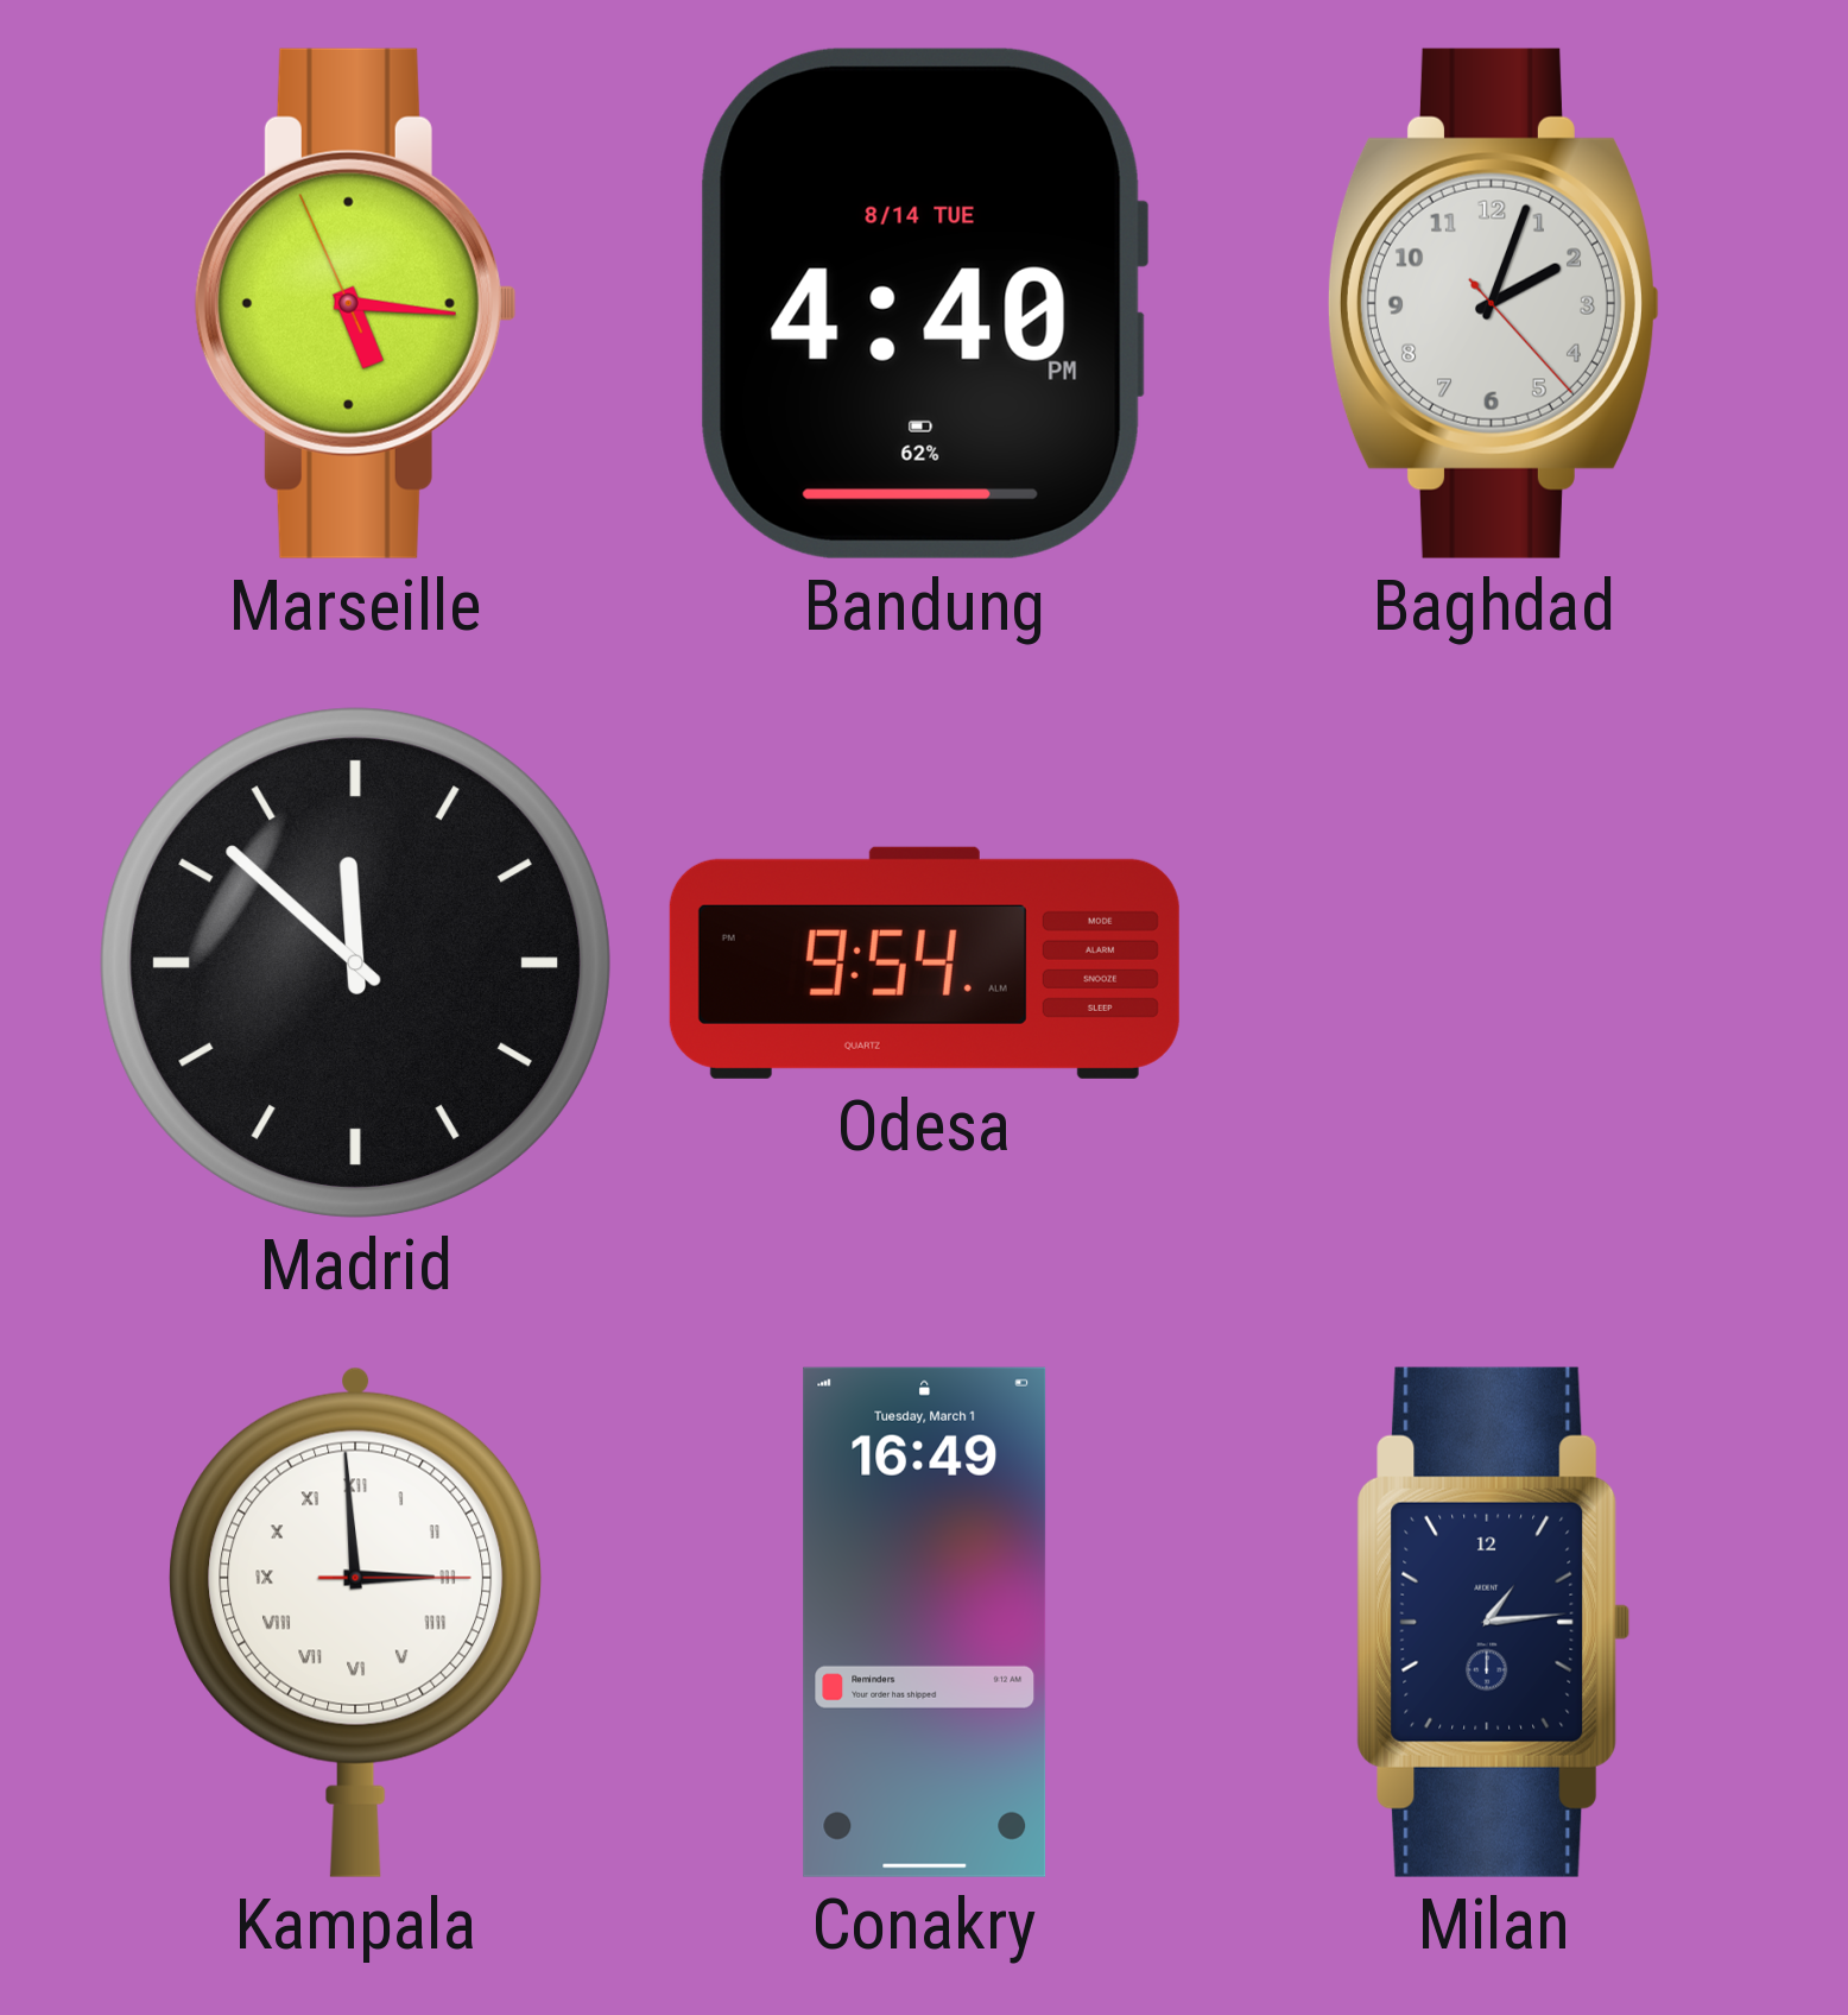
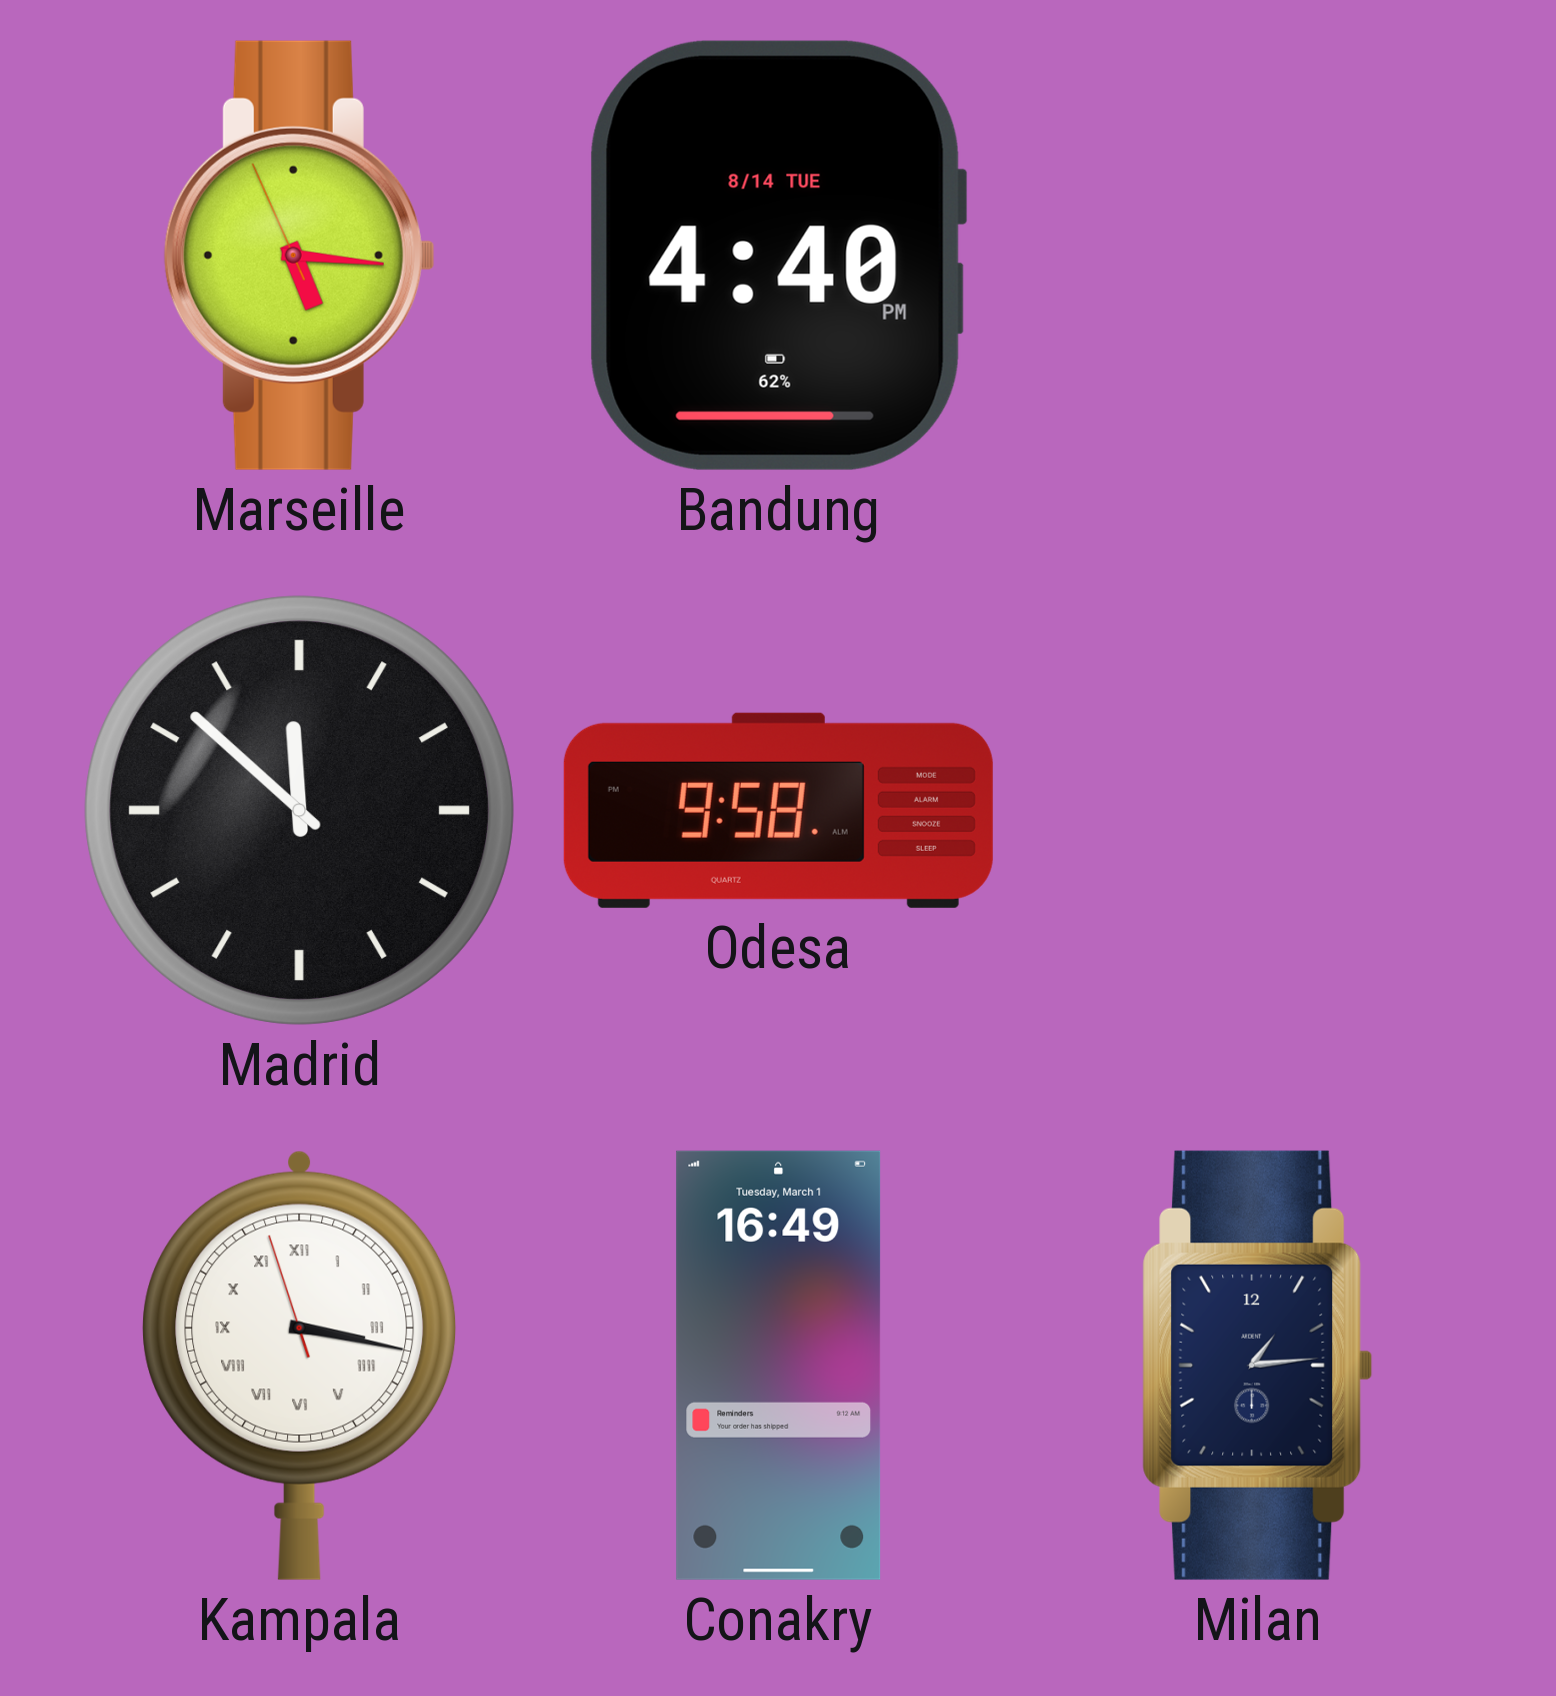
Baghdad: 2:03 -> none (1493, 303)
Odesa: 9:54 -> 9:58 (778, 810)
Kampala: 2:59 -> 3:16 (300, 1365)
